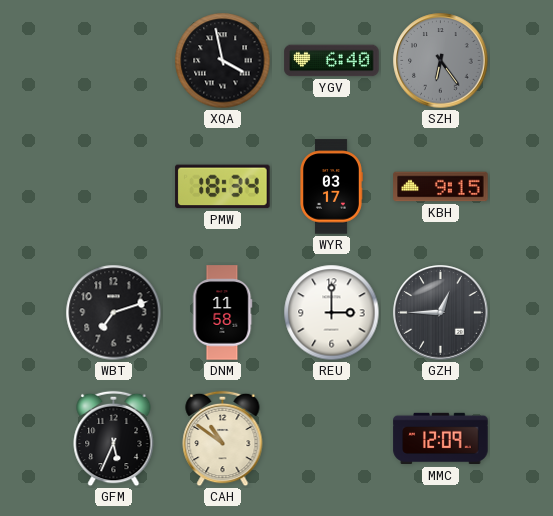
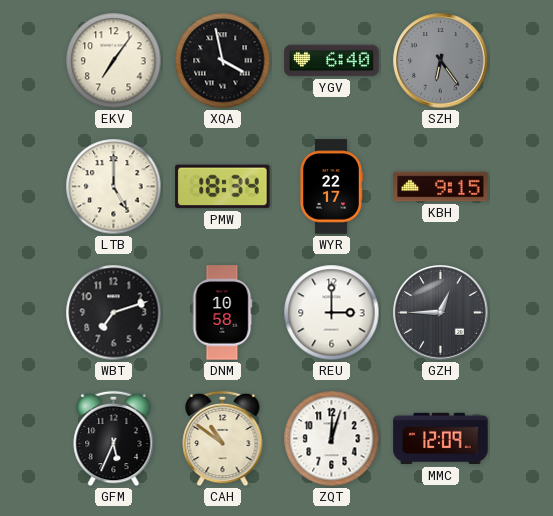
EKV: none -> 7:06 (114, 61)
LTB: none -> 5:00 (114, 187)
WYR: 03:17 -> 22:17 (332, 187)
DNM: 11:58 -> 10:58 (223, 313)
ZQT: none -> 12:03 (332, 439)
